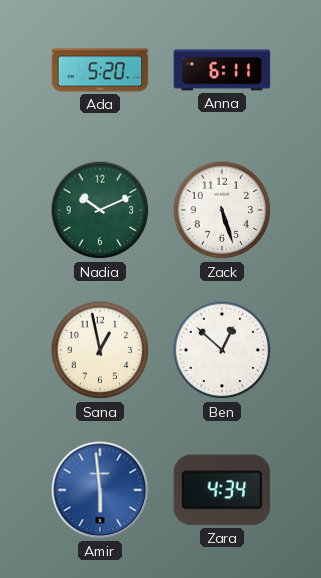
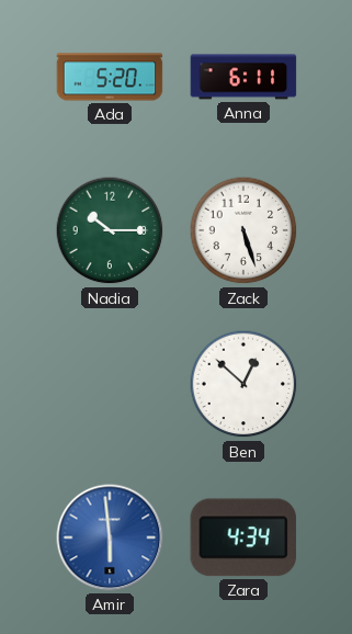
Nadia: 10:11 -> 10:15 (110, 230)
Sana: 12:58 -> none (100, 350)
